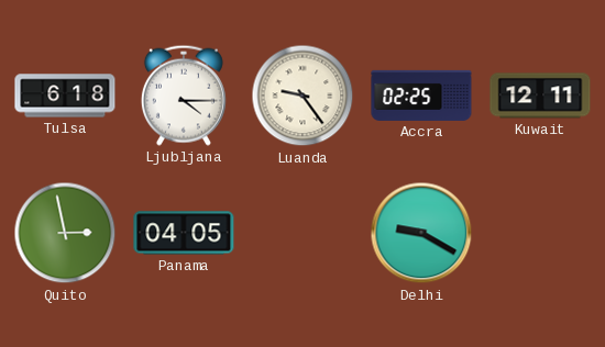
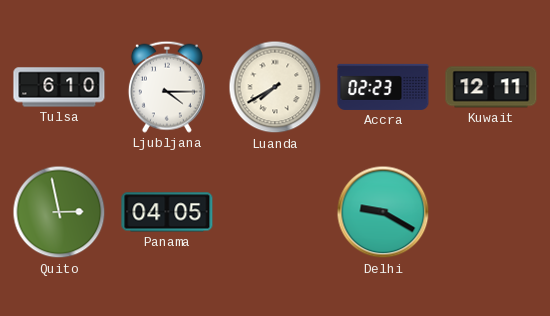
Tulsa: 6:18 -> 6:10 (59, 87)
Luanda: 9:24 -> 7:40 (275, 87)
Accra: 02:25 -> 02:23 (383, 87)
